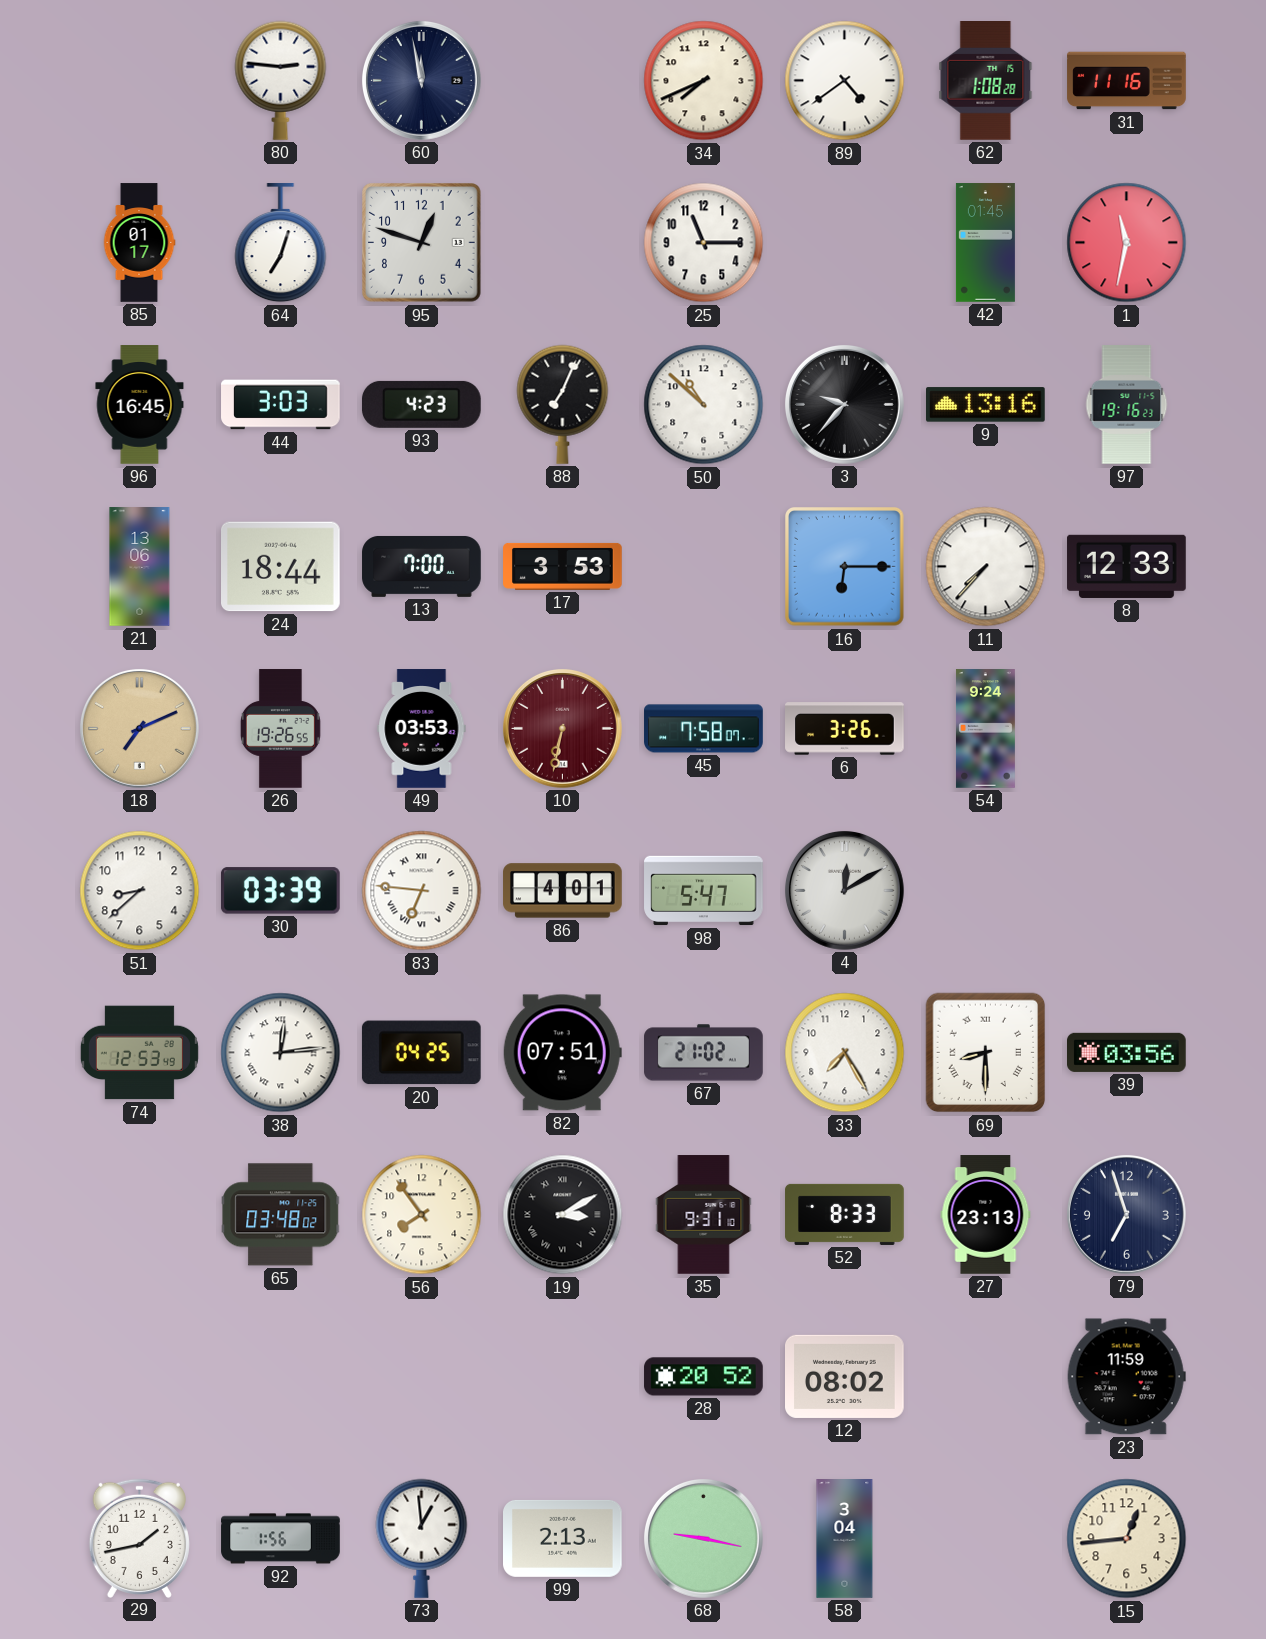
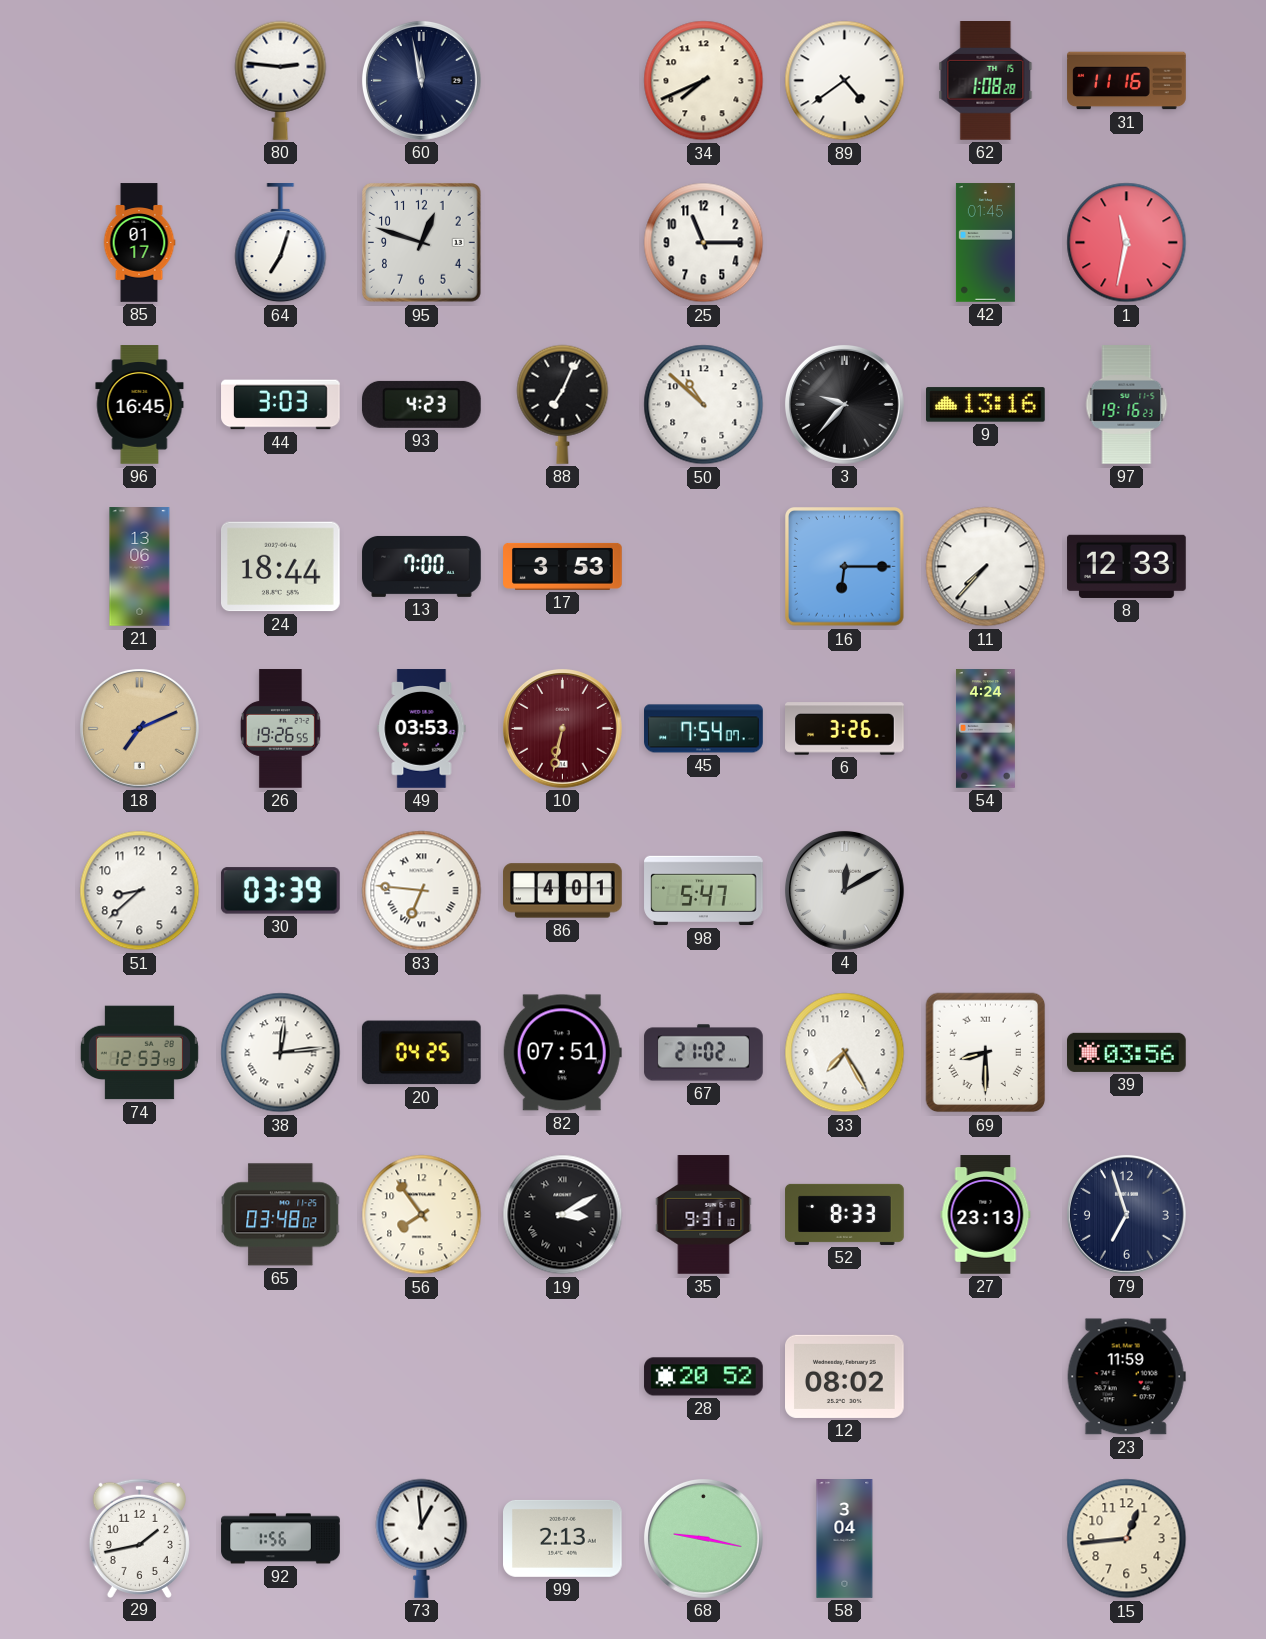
45: 7:58 -> 7:54 (704, 729)
54: 9:24 -> 4:24 (985, 729)
